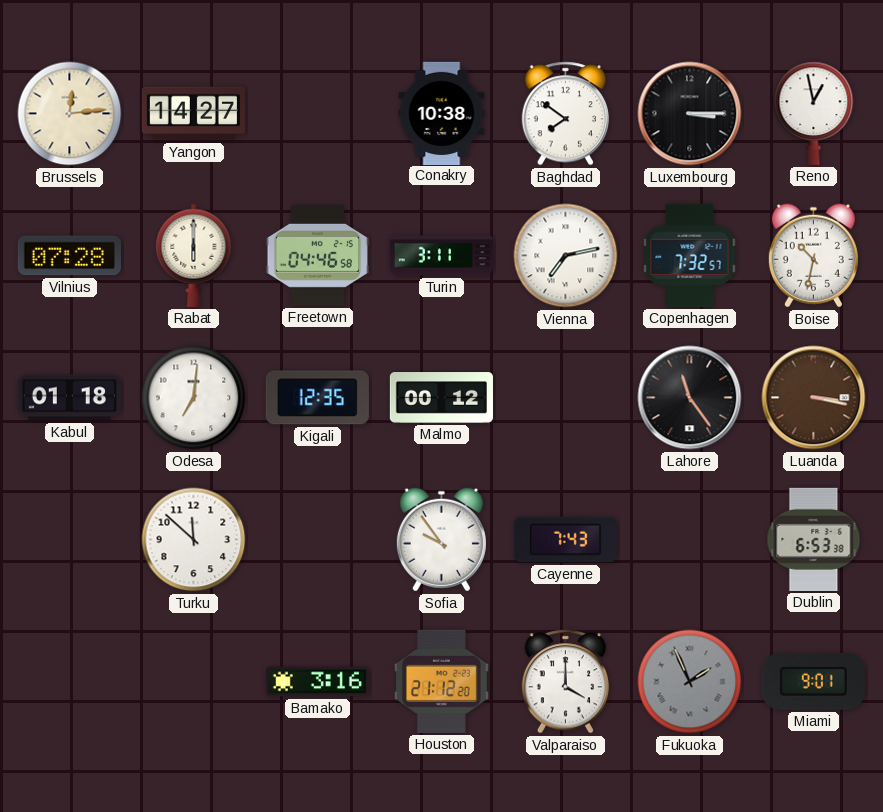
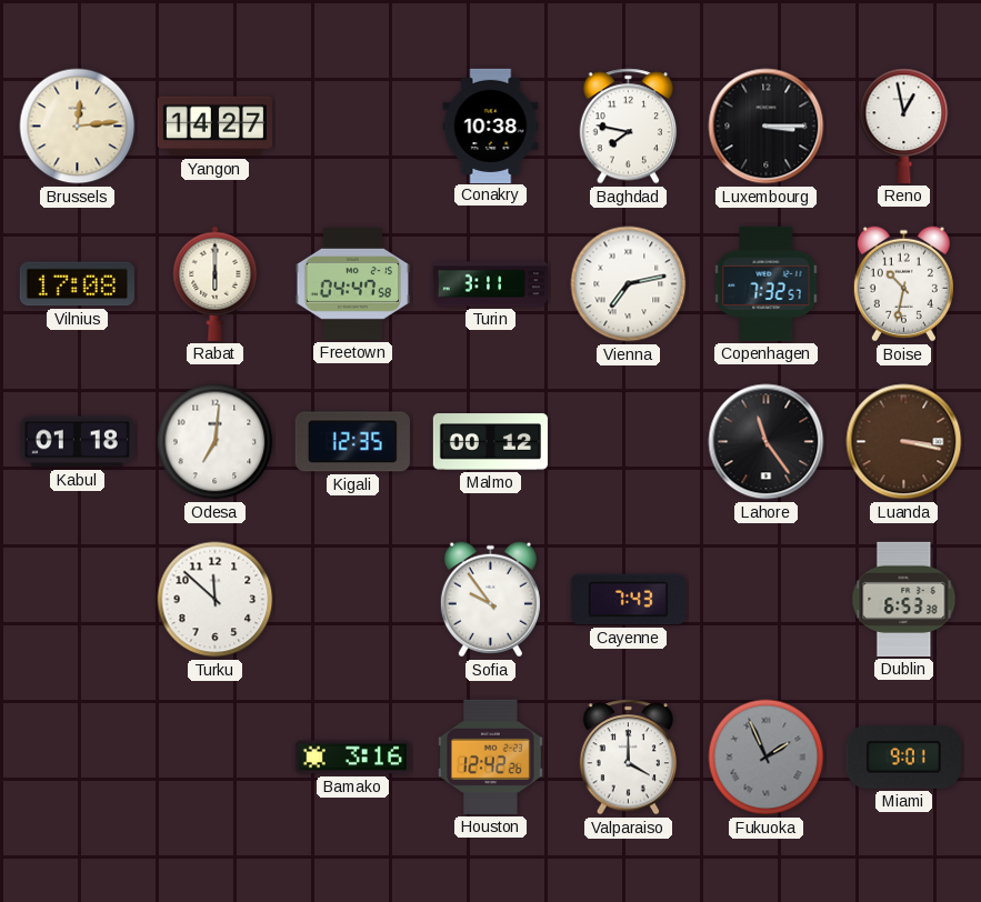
Baghdad: 7:51 -> 7:47 (628, 127)
Vilnius: 07:28 -> 17:08 (77, 284)
Freetown: 04:46 -> 04:47 (352, 283)
Houston: 21:12 -> 12:42 (491, 756)
